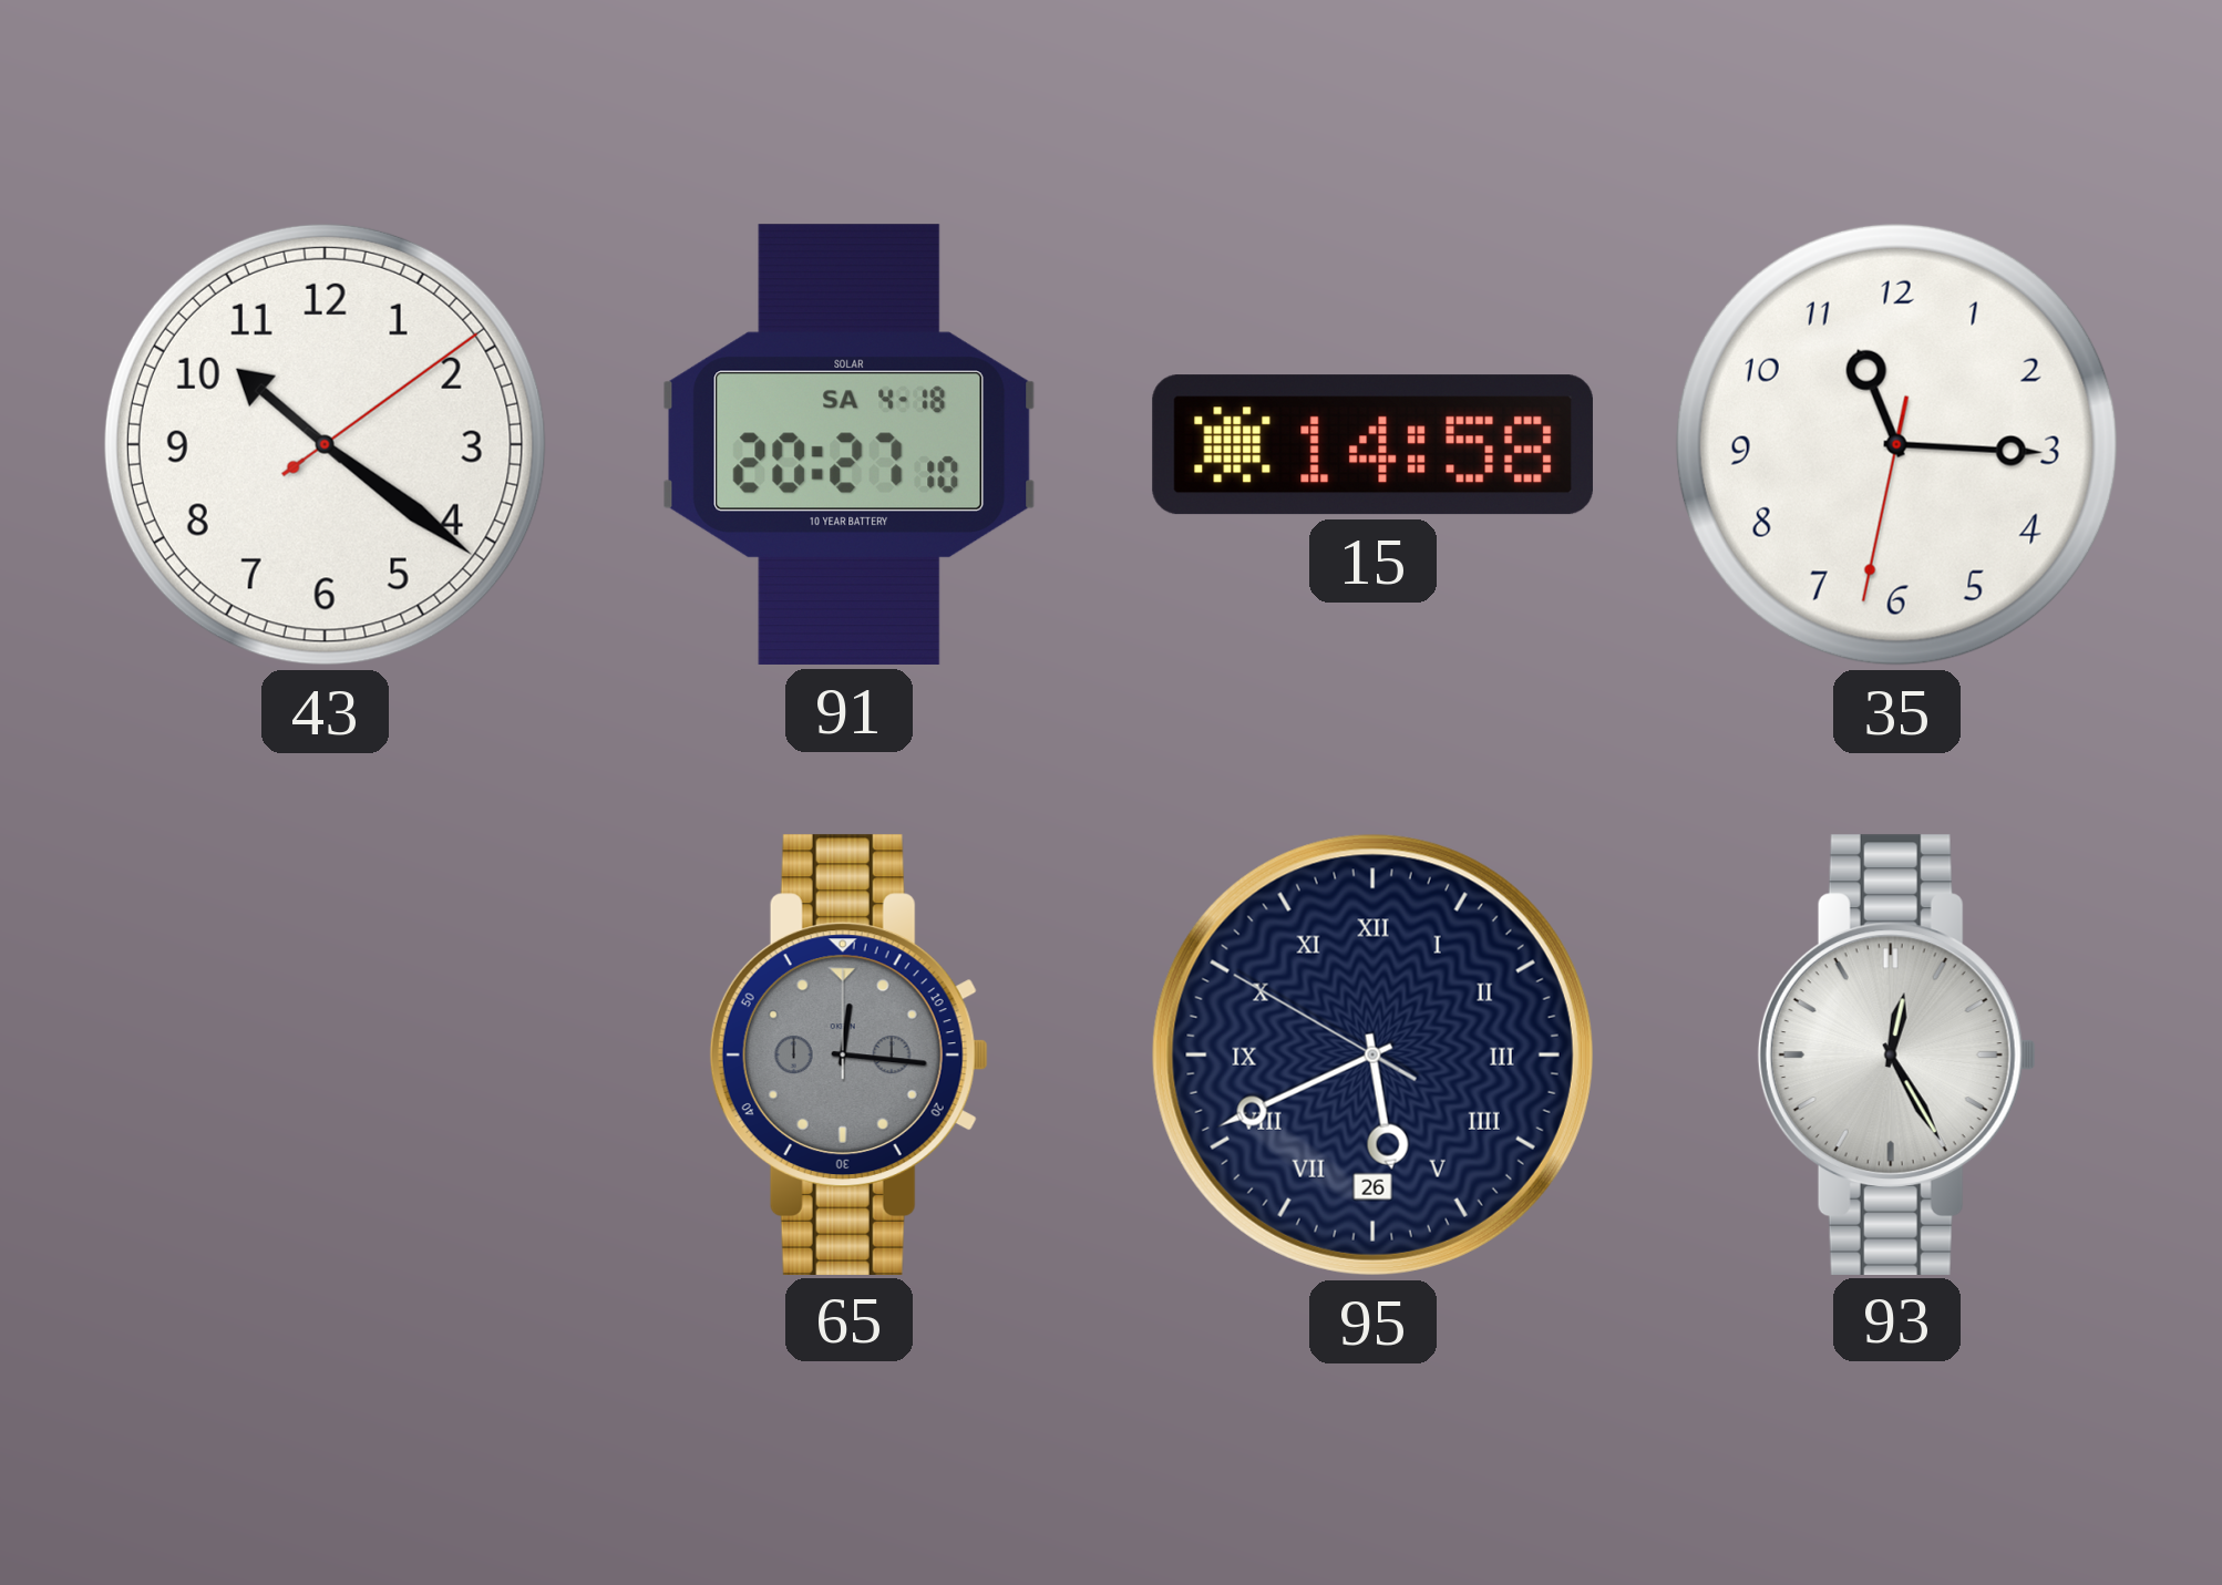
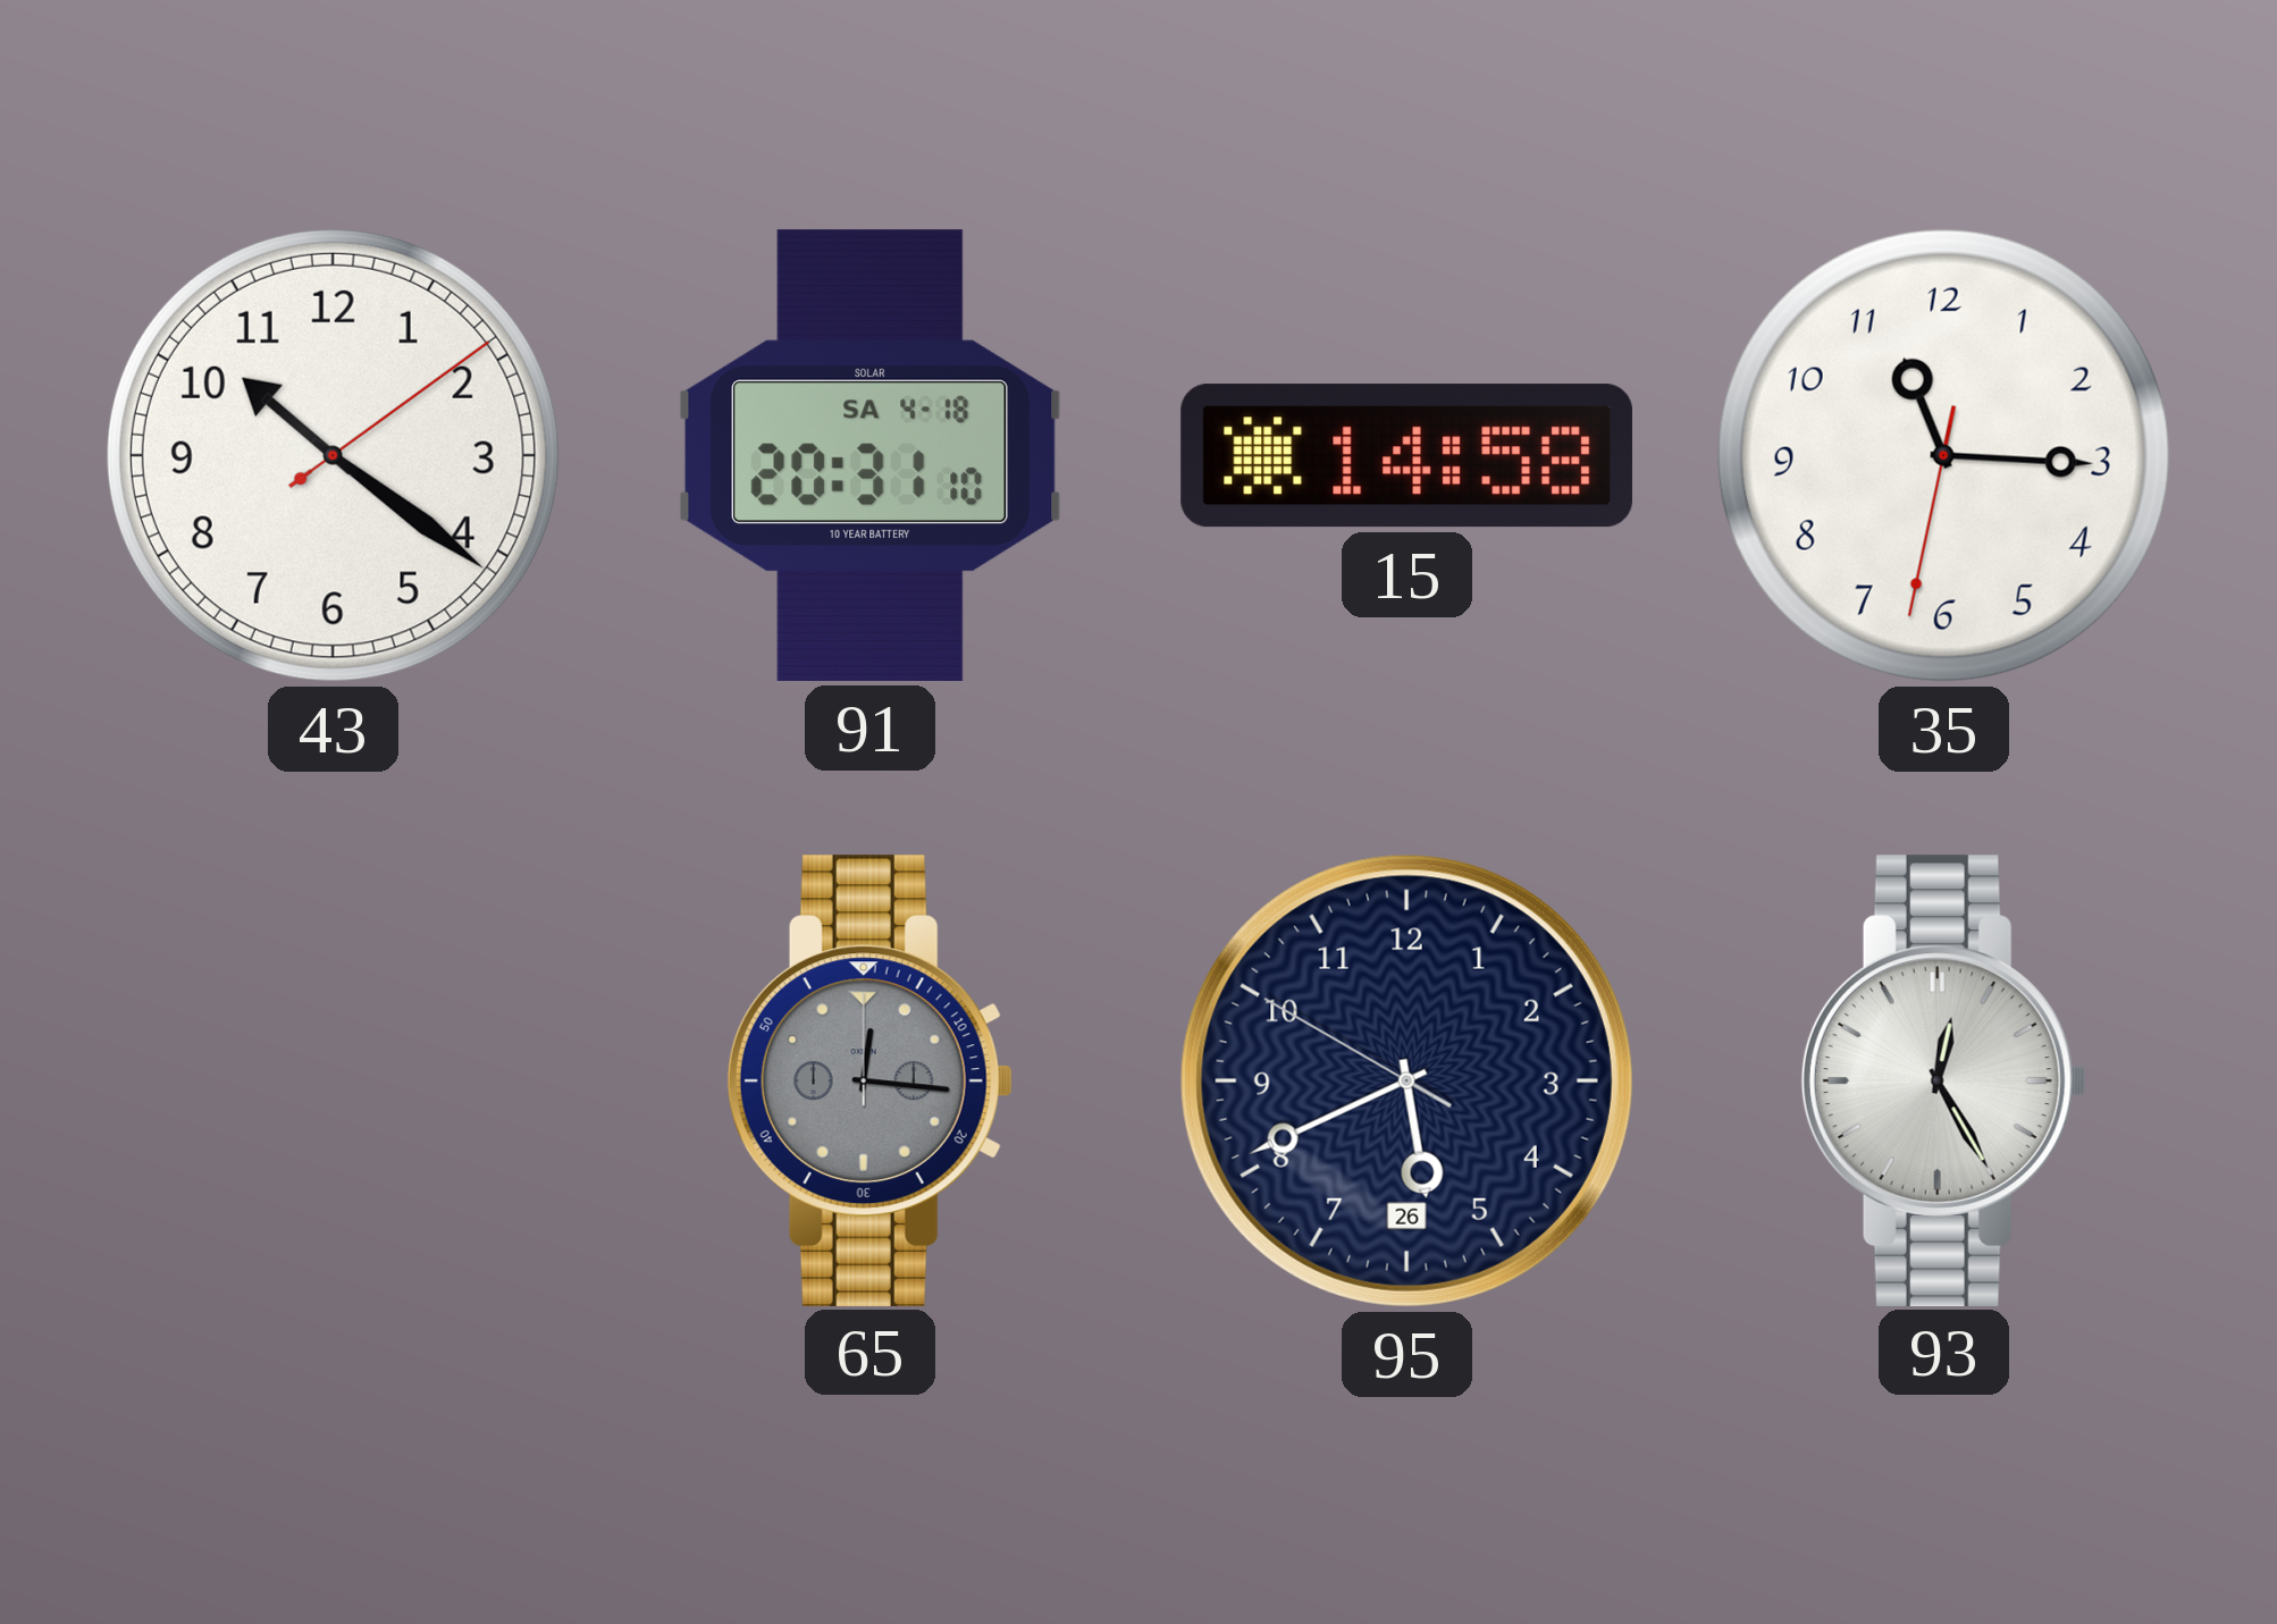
91: 20:27 -> 20:31 (871, 455)
95 numerals: Roman -> Arabic (1406, 1080)
